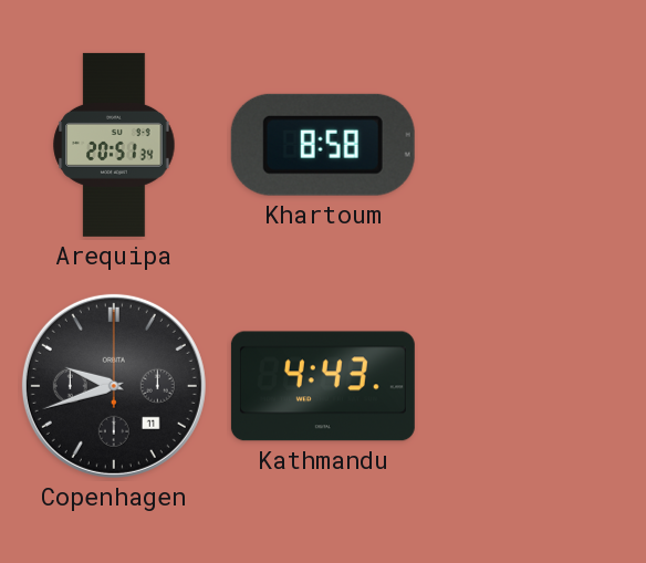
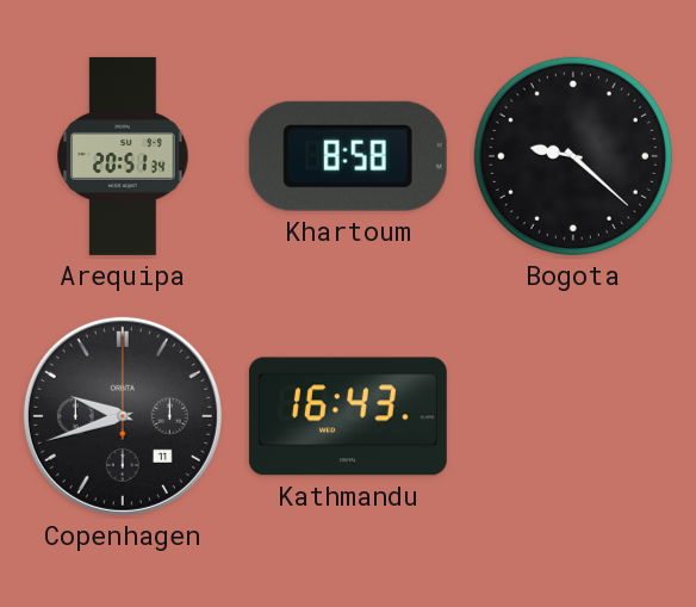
Bogota: none -> 9:22 (573, 156)
Kathmandu: 4:43 -> 16:43 (348, 416)
